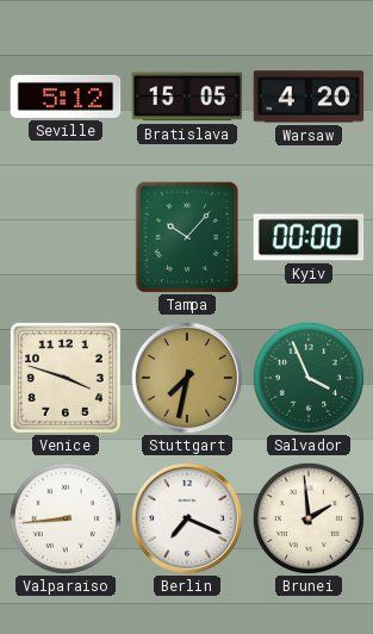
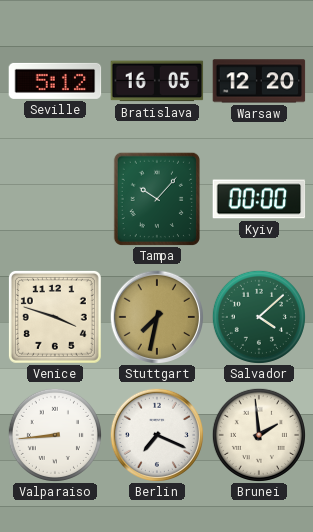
Bratislava: 15:05 -> 16:05 (157, 81)
Warsaw: 4:20 -> 12:20 (259, 81)
Salvador: 3:56 -> 4:08 (259, 317)
